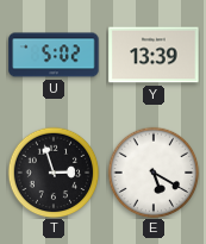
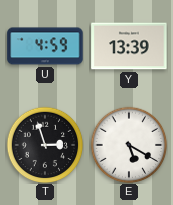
U: 5:02 -> 4:59 (45, 46)
